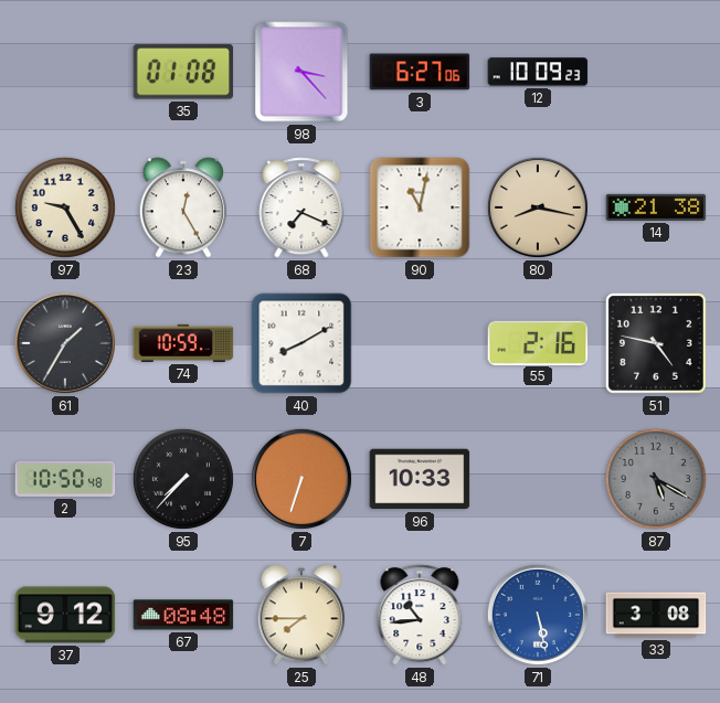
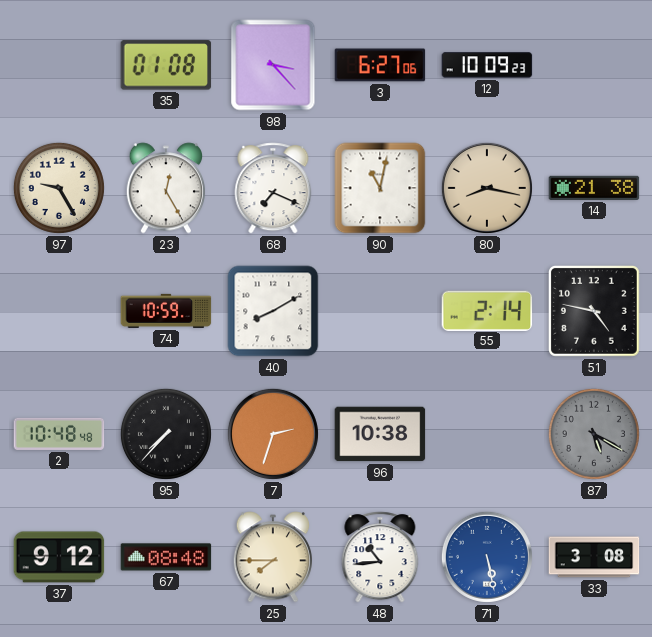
61: 1:35 -> none (65, 343)
55: 2:16 -> 2:14 (487, 310)
2: 10:50 -> 10:48 (59, 434)
7: 6:33 -> 2:33 (273, 434)
96: 10:33 -> 10:38 (380, 434)
